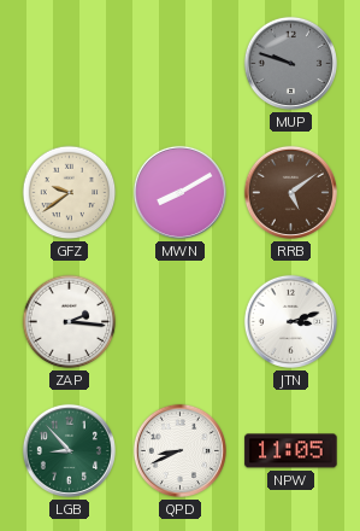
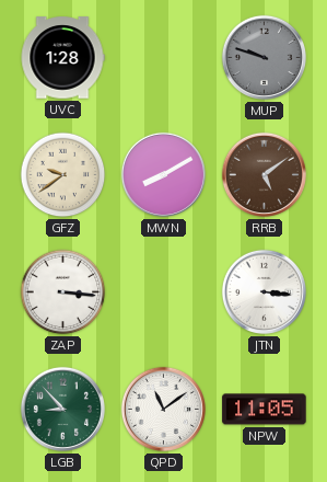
UVC: none -> 1:28 (62, 58)
ZAP: 2:16 -> 3:16 (63, 292)
JTN: 3:12 -> 3:16 (264, 291)
QPD: 8:41 -> 11:09 (163, 409)
